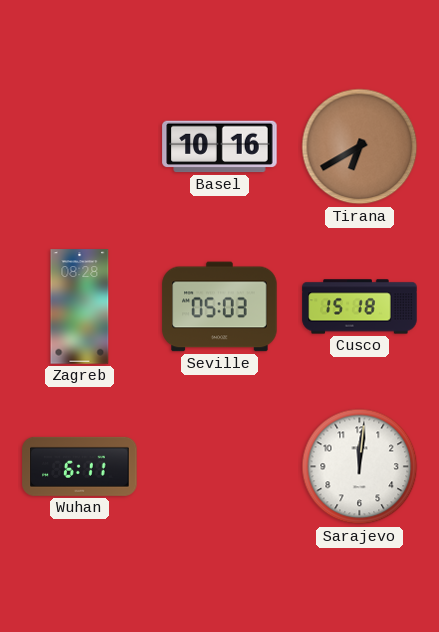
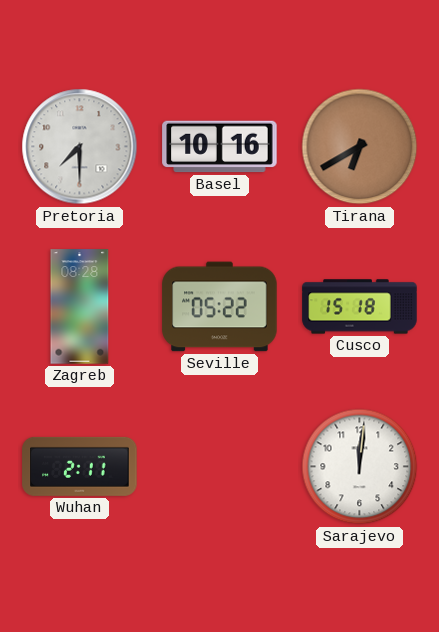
Pretoria: none -> 7:30 (80, 147)
Seville: 05:03 -> 05:22 (220, 307)
Wuhan: 6:11 -> 2:11 (80, 466)
